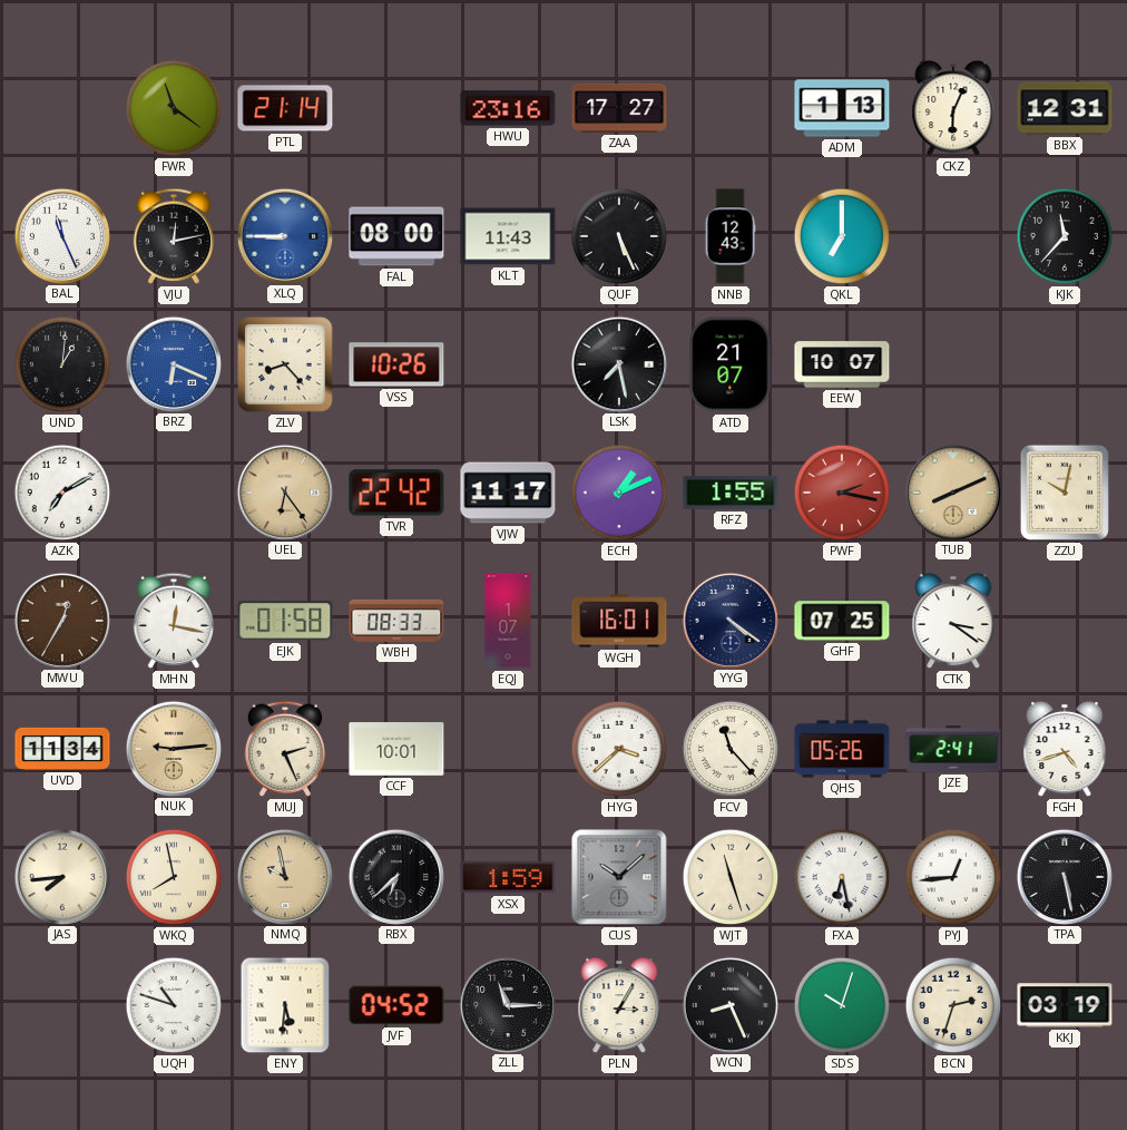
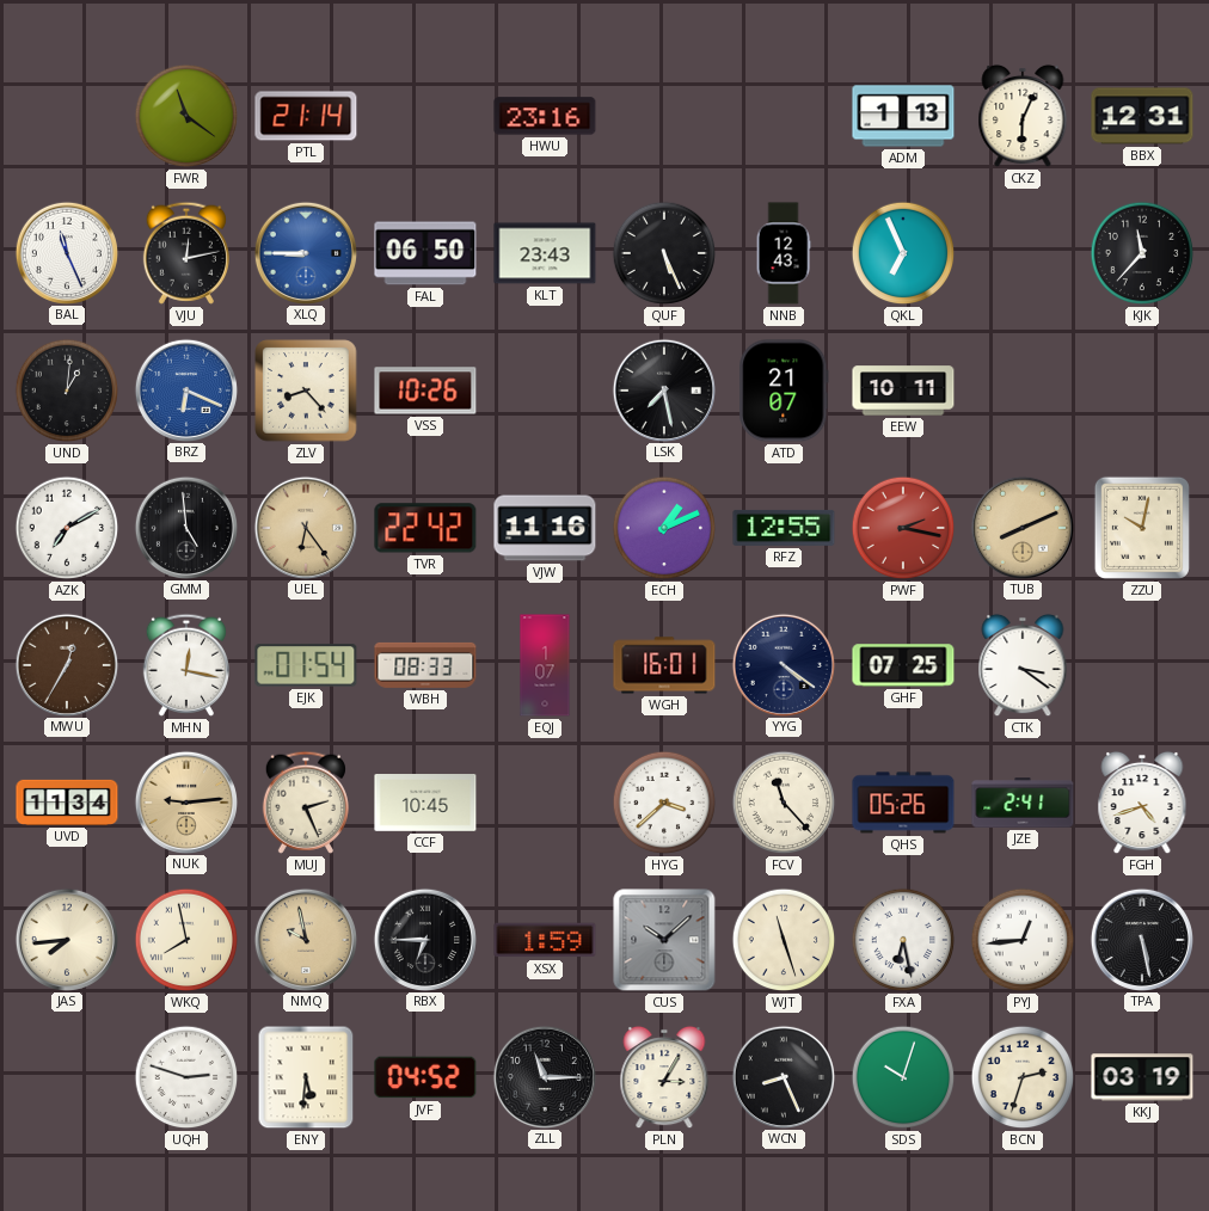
ZAA: 17:27 -> none (619, 108)
FAL: 08:00 -> 06:50 (425, 253)
KLT: 11:43 -> 23:43 (545, 253)
QKL: 7:00 -> 6:56 (903, 253)
EEW: 10:07 -> 10:11 (903, 391)
GMM: none -> 4:59 (185, 527)
VJW: 11:17 -> 11:16 (545, 528)
RFZ: 1:55 -> 12:55 (784, 528)
EJK: 01:58 -> 01:54 (306, 665)
CCF: 10:01 -> 10:45 (425, 804)
RBX: 6:38 -> 6:45 (424, 939)
UQH: 10:48 -> 2:48 (186, 1077)
